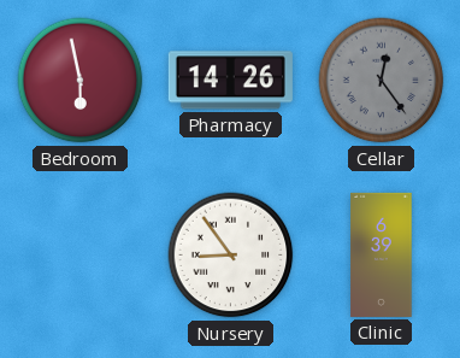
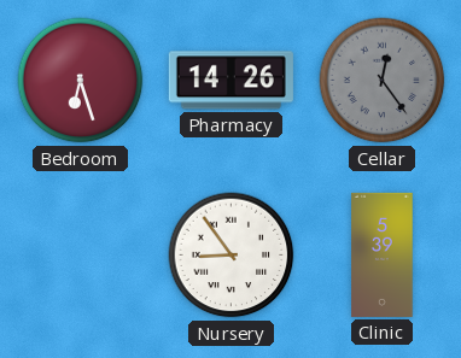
Bedroom: 5:58 -> 6:27 (81, 81)
Clinic: 6:39 -> 5:39 (383, 254)
